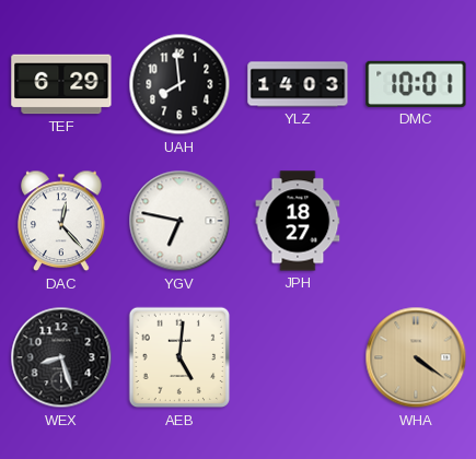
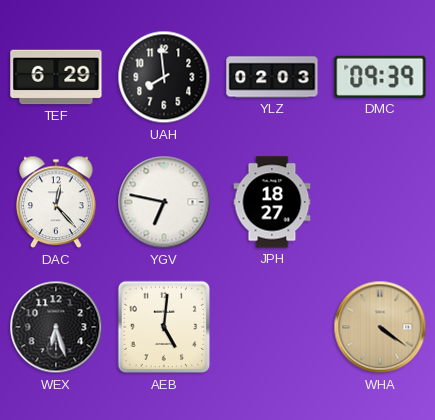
YLZ: 14:03 -> 02:03 (272, 77)
DMC: 10:01 -> 09:39 (380, 77)
WEX: 8:27 -> 6:27 (56, 327)
